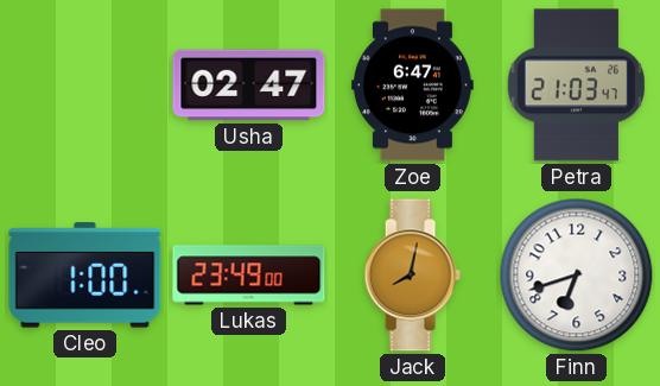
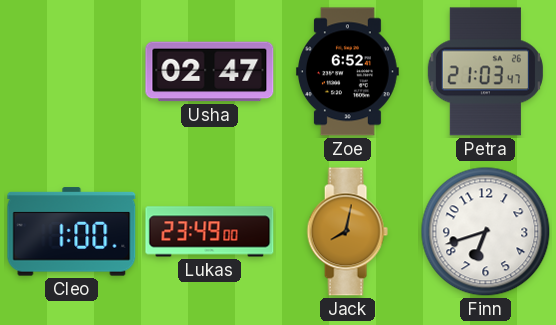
Zoe: 6:47 -> 6:52 (347, 72)
